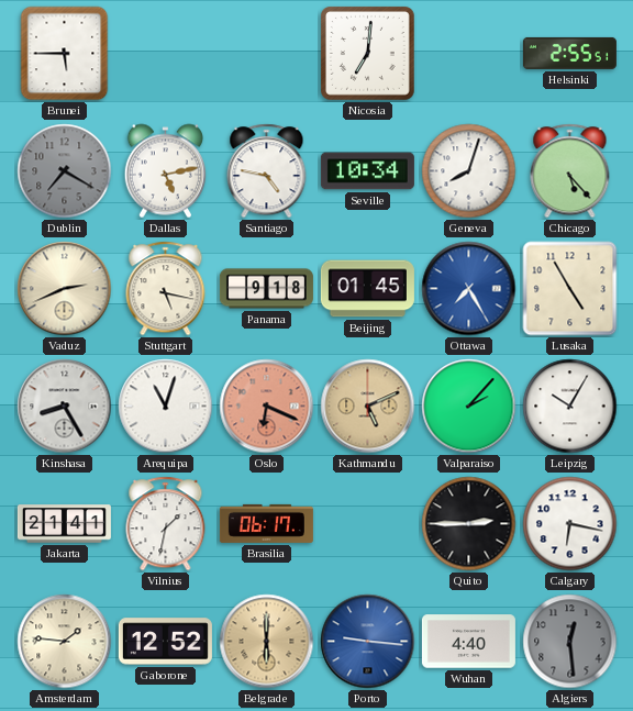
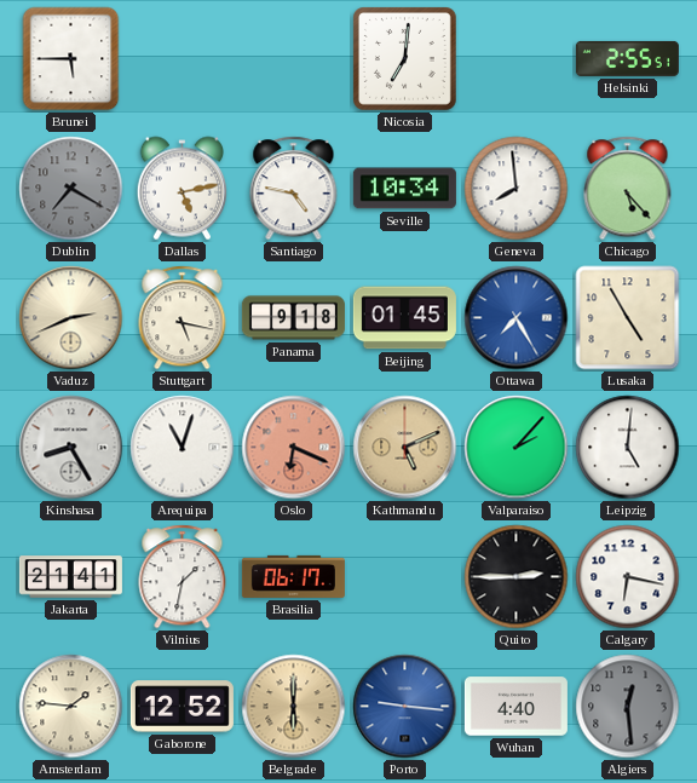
Geneva: 8:03 -> 7:59 (517, 189)
Leipzig: 10:05 -> 5:01 (628, 448)
